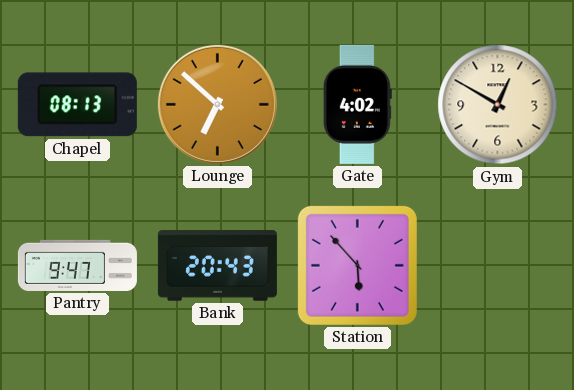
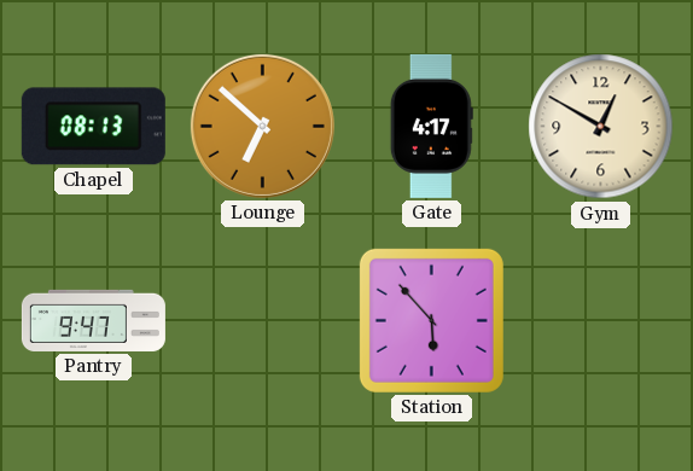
Gate: 4:02 -> 4:17 (431, 126)
Bank: 20:43 -> none (217, 266)
